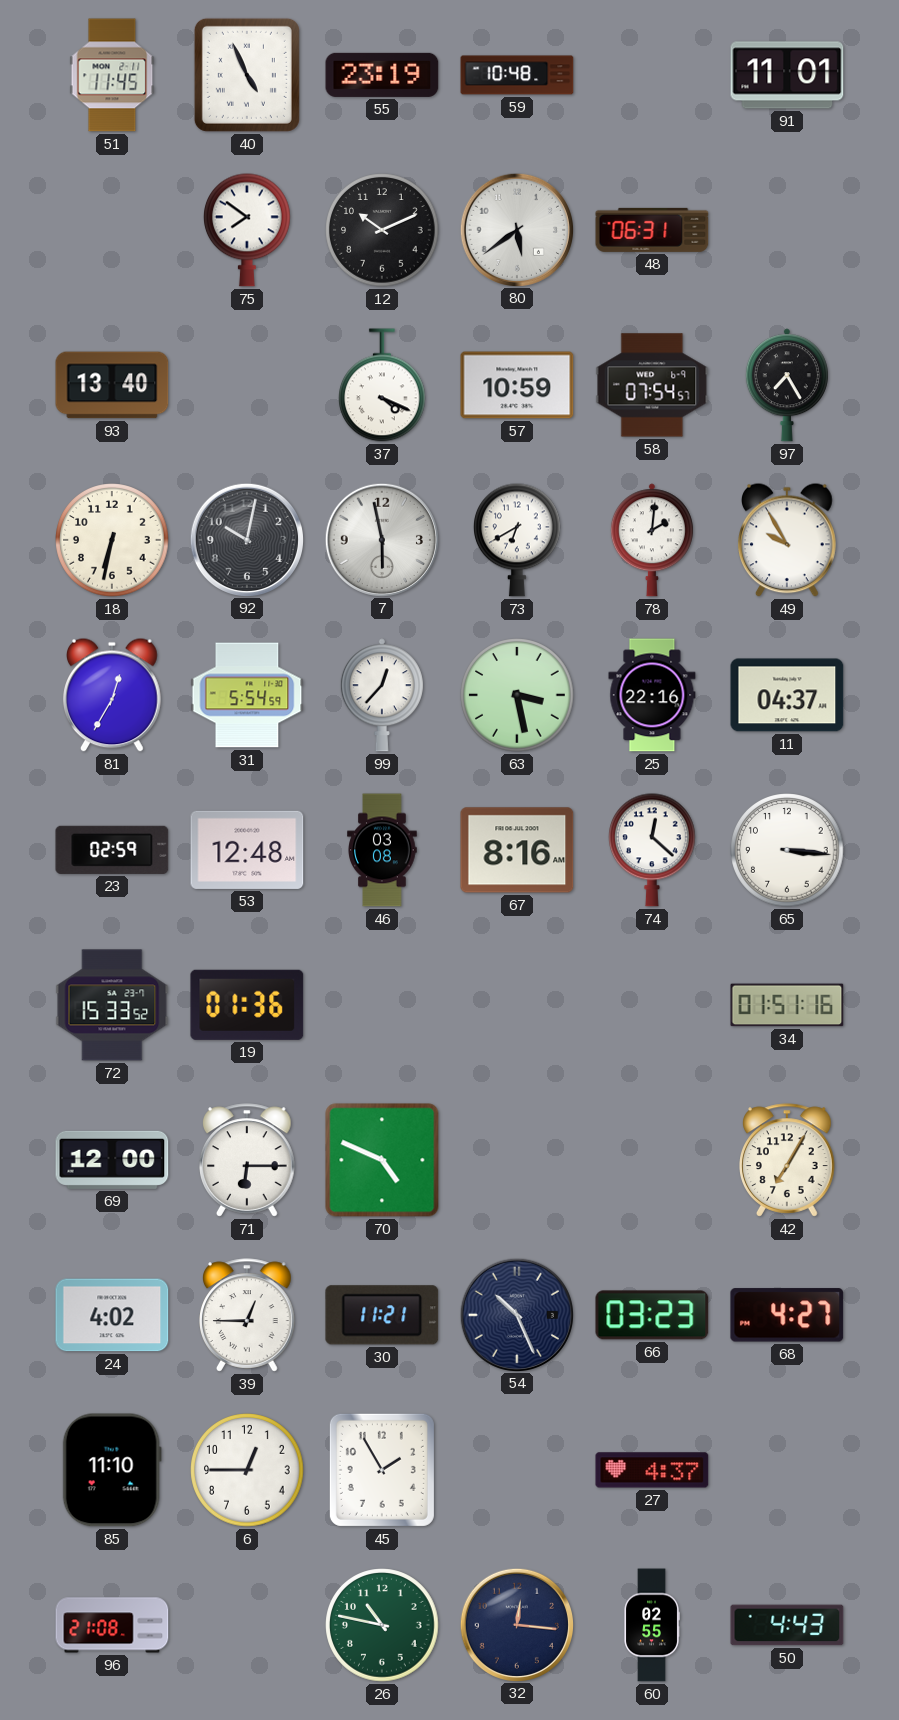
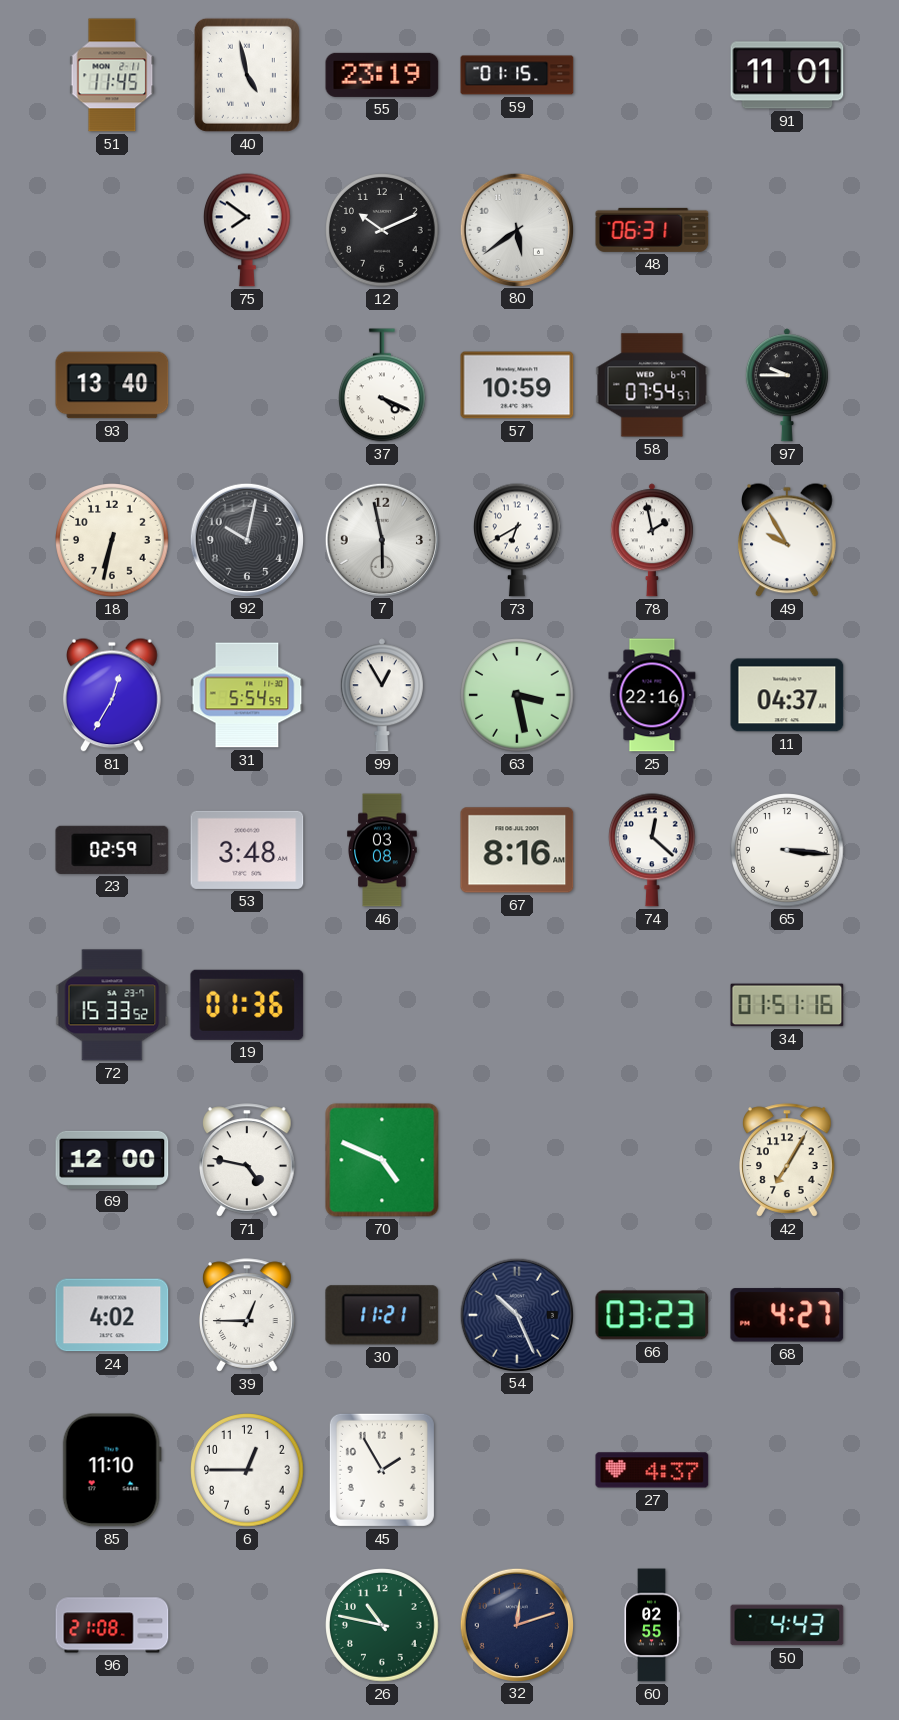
40: 4:56 -> 4:58 (247, 75)
59: 10:48 -> 01:15 (517, 75)
97: 7:25 -> 9:45 (787, 385)
78: 2:01 -> 1:58 (652, 540)
99: 12:37 -> 12:55 (382, 695)
53: 12:48 -> 3:48 (247, 850)
71: 6:15 -> 4:47 (247, 1160)
32: 12:16 -> 12:12 (516, 1624)
